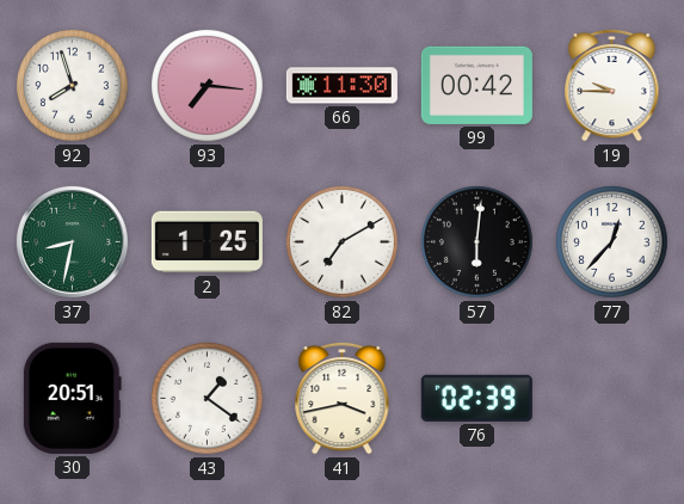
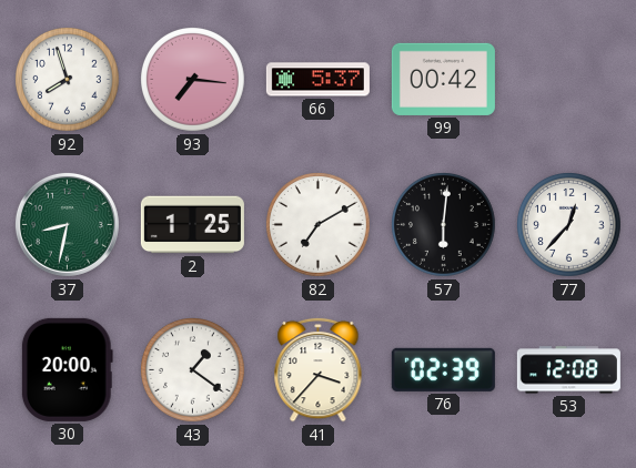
66: 11:30 -> 5:37 (317, 80)
19: 9:45 -> none (612, 85)
30: 20:51 -> 20:00 (67, 369)
41: 3:43 -> 3:37 (319, 369)
53: none -> 12:08 (568, 370)
